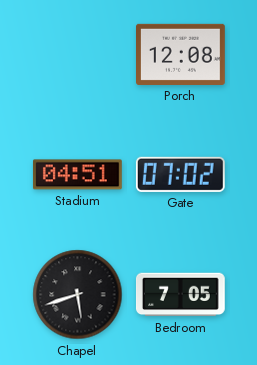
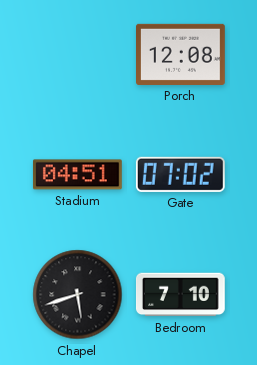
Bedroom: 7:05 -> 7:10 (181, 295)
